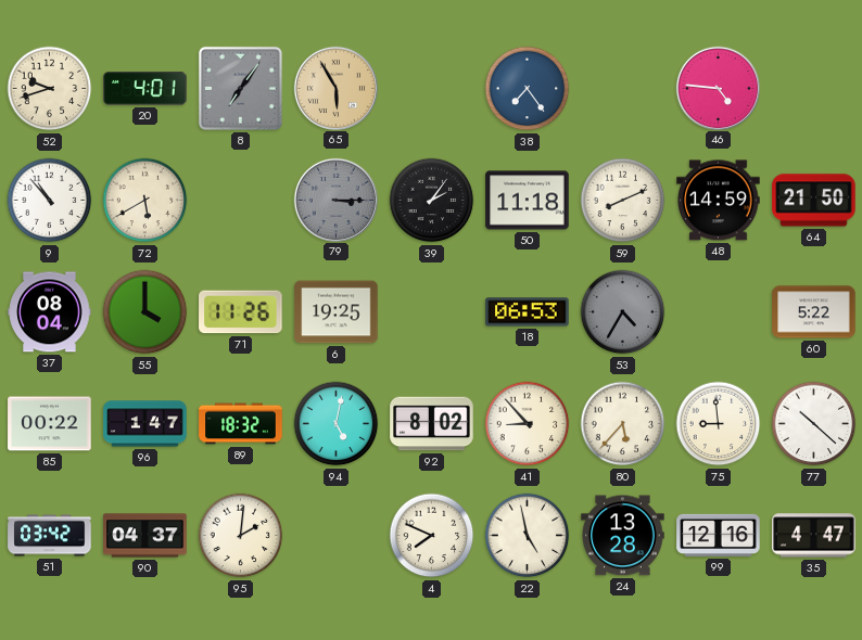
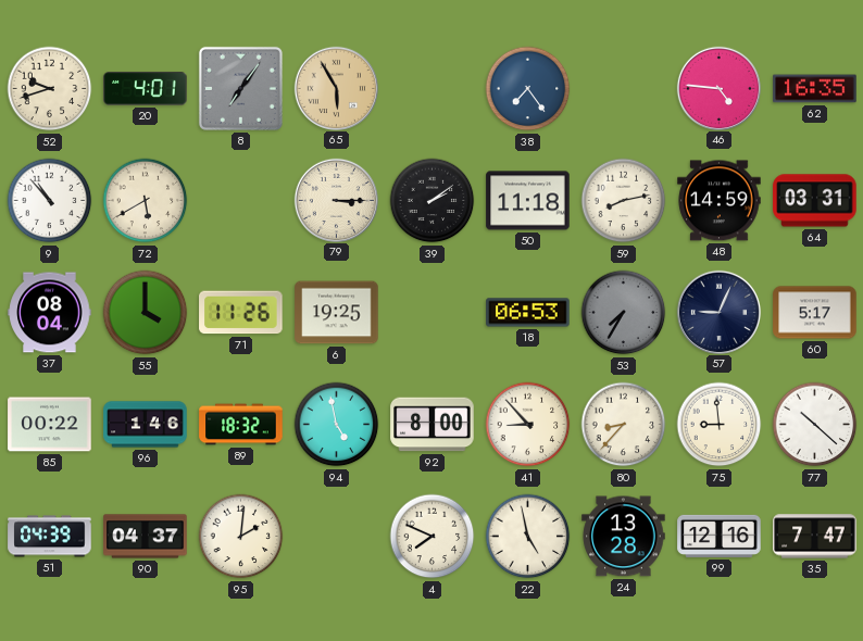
62: none -> 16:35 (815, 89)
79 dial: grey -> cream (336, 200)
39: 2:06 -> 2:09 (433, 201)
59: 8:11 -> 8:13 (624, 201)
64: 21:50 -> 03:31 (815, 201)
53: 4:35 -> 7:35 (624, 313)
57: none -> 9:04 (718, 312)
60: 5:22 -> 5:17 (815, 313)
96: 1:47 -> 1:46 (146, 425)
94: 5:02 -> 4:58 (337, 425)
92: 8:02 -> 8:00 (433, 425)
80: 5:37 -> 8:37 (624, 425)
51: 03:42 -> 04:39 (50, 537)
35: 4:47 -> 7:47 (815, 537)
